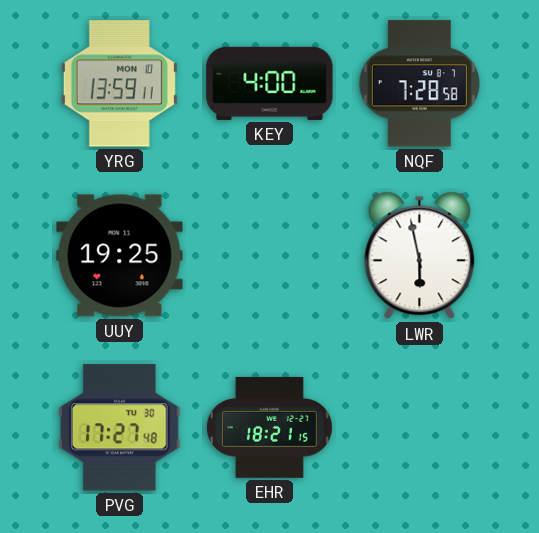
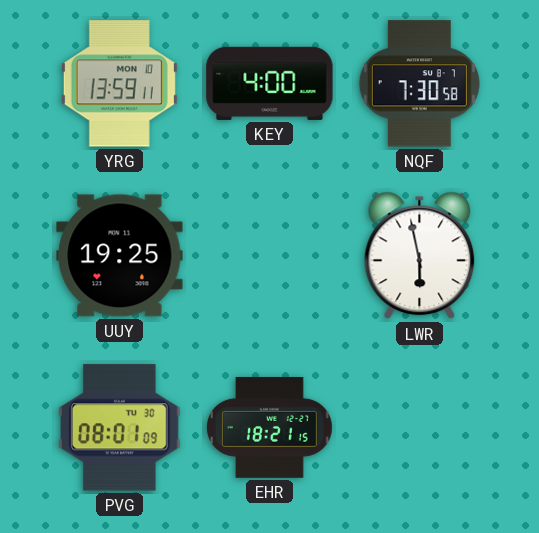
NQF: 7:28 -> 7:30 (419, 84)
PVG: 17:27 -> 08:01 (119, 428)
